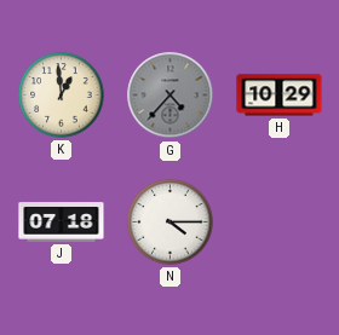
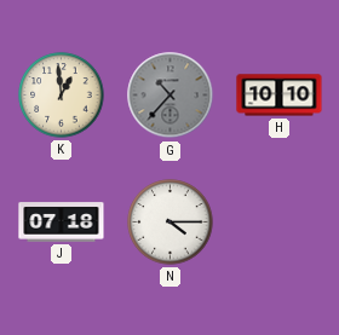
G: 4:37 -> 10:37 (171, 96)
H: 10:29 -> 10:10 (280, 96)
